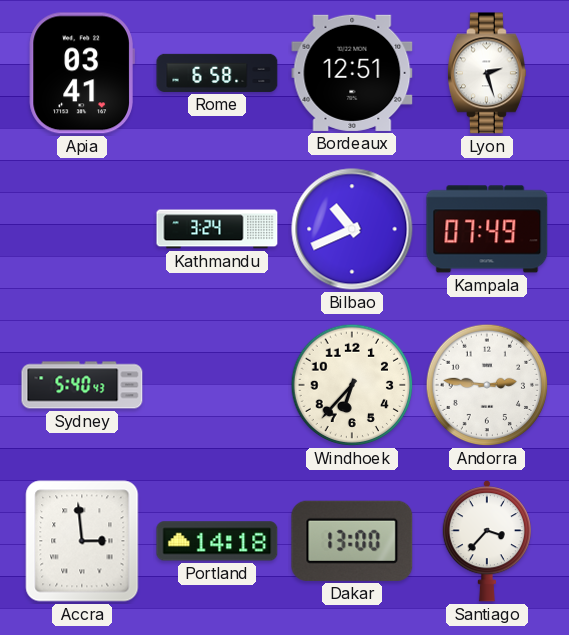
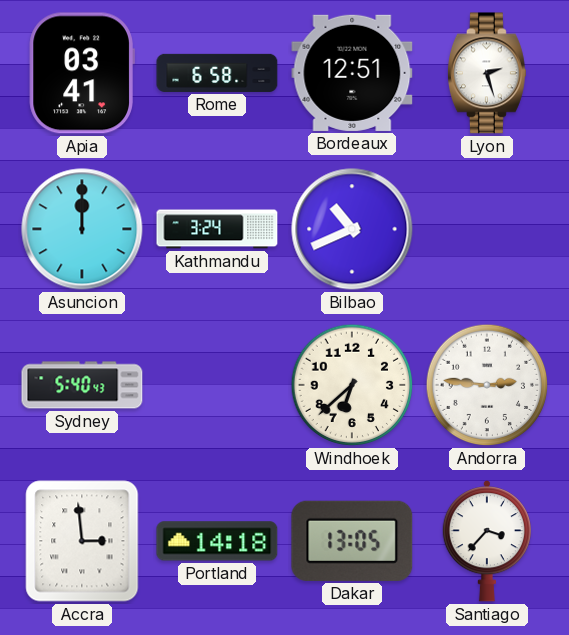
Asuncion: none -> 12:00 (82, 229)
Kampala: 07:49 -> none (487, 229)
Windhoek: 6:37 -> 6:38 (352, 385)
Dakar: 13:00 -> 13:05 (352, 541)
